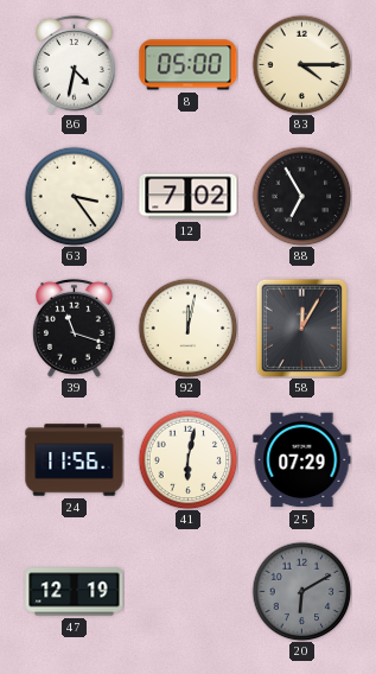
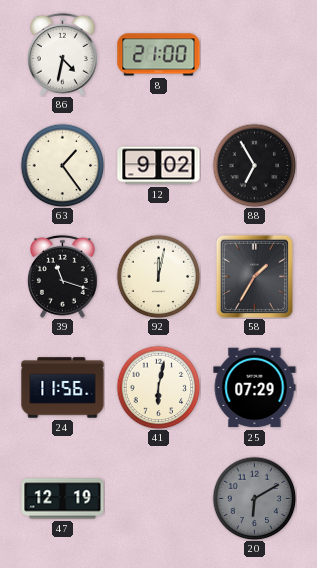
8: 05:00 -> 21:00 (159, 55)
83: 4:15 -> none (301, 64)
63: 3:24 -> 1:24 (62, 165)
12: 7:02 -> 9:02 (159, 166)
58: 12:05 -> 1:35 (254, 276)
